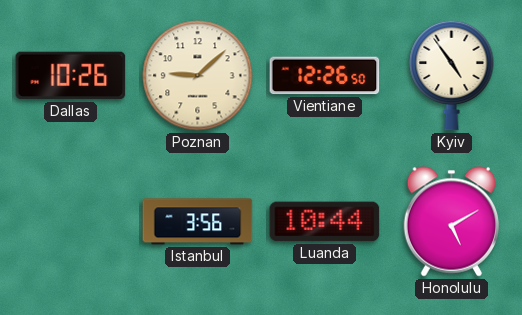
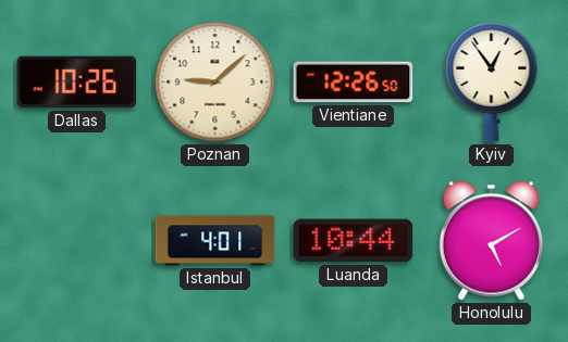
Kyiv: 4:54 -> 12:54 (492, 81)
Istanbul: 3:56 -> 4:01 (215, 241)
